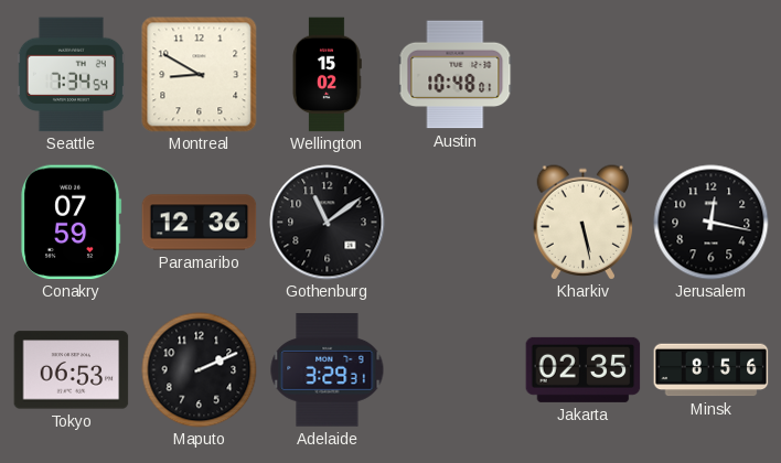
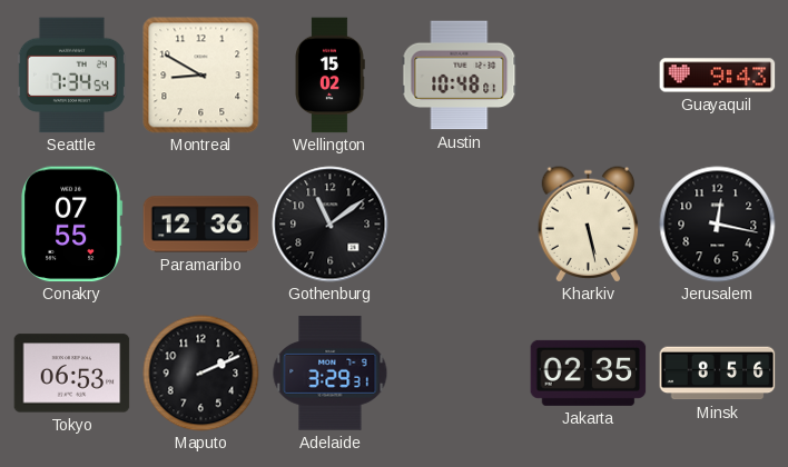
Guayaquil: none -> 9:43 (718, 76)
Conakry: 07:59 -> 07:55 (72, 225)
